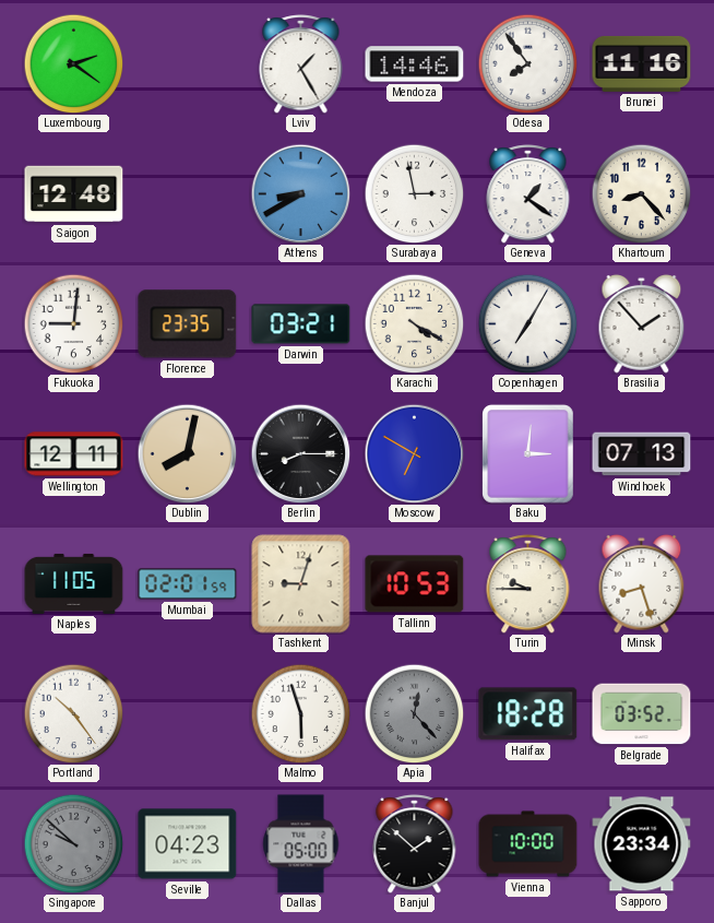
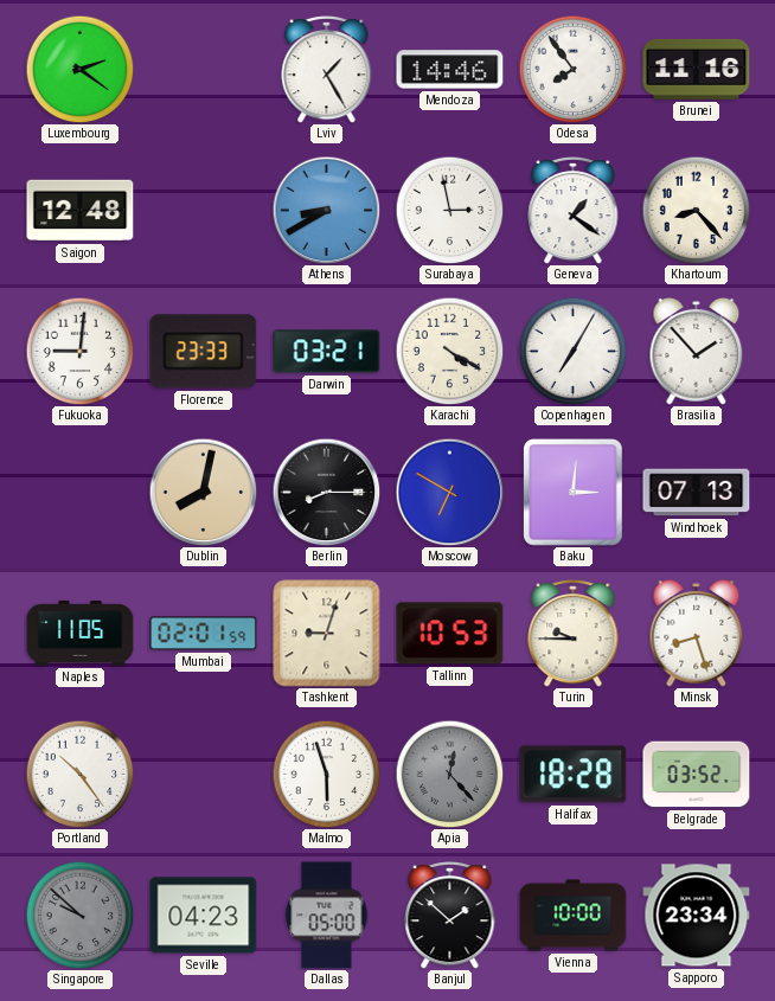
Florence: 23:35 -> 23:33 (204, 352)
Wellington: 12:11 -> none (74, 454)
